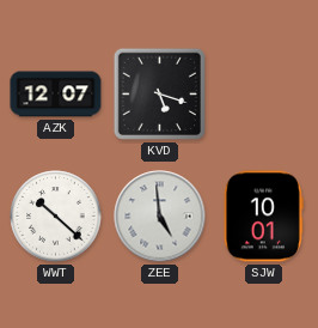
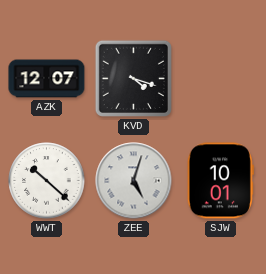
KVD: 5:18 -> 4:18 (133, 78)
ZEE: 4:59 -> 5:03 (134, 181)
